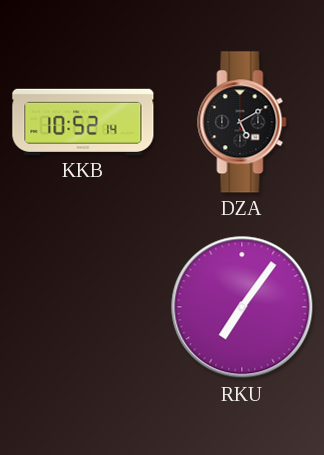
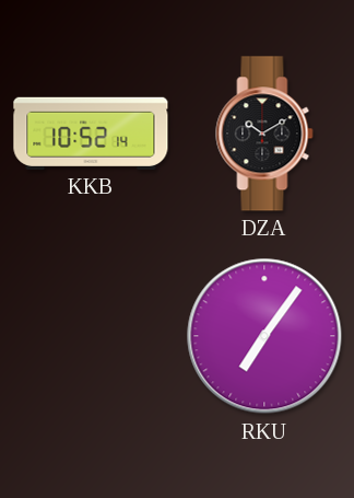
DZA: 5:10 -> 10:10 (264, 134)
